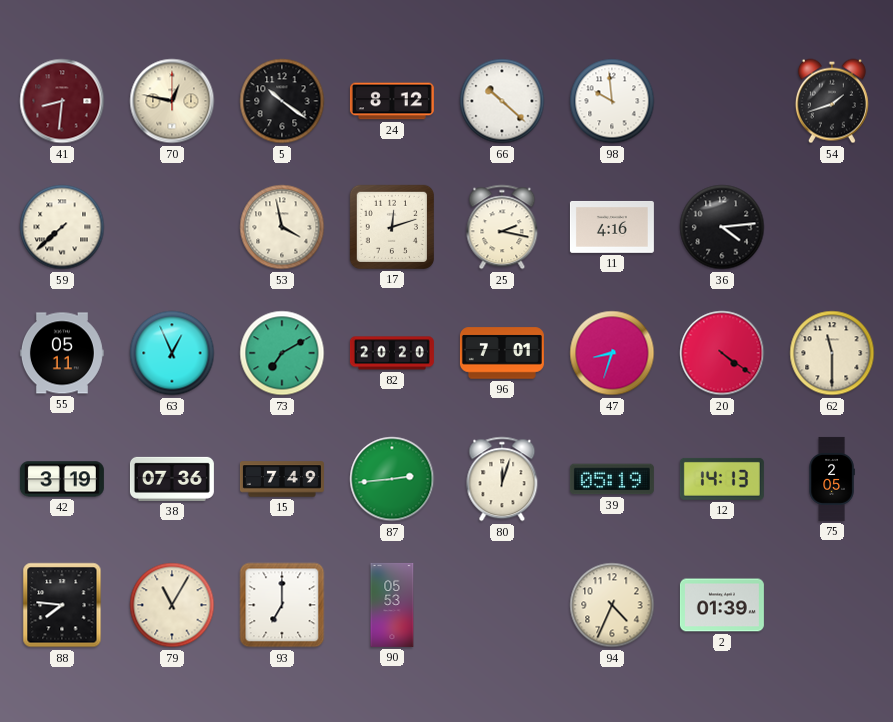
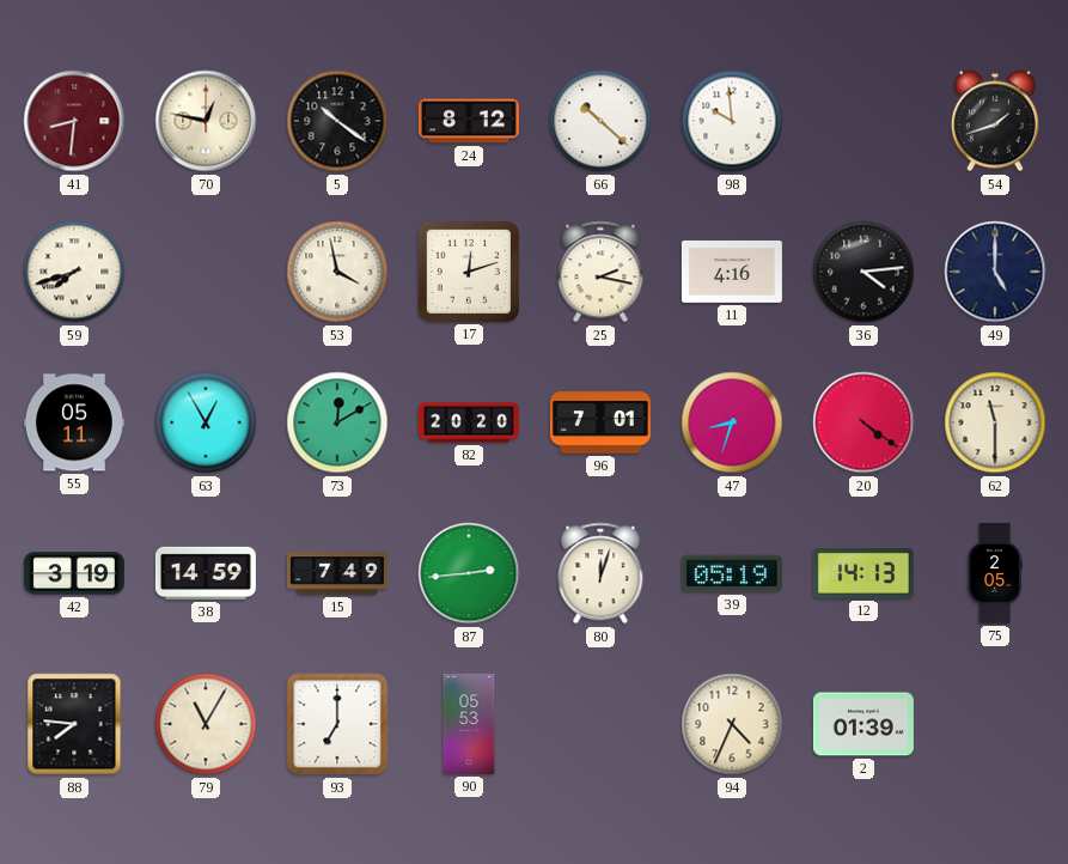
59: 7:38 -> 7:42 (74, 272)
49: none -> 5:00 (995, 272)
63: 12:56 -> 12:55 (206, 422)
73: 7:10 -> 12:10 (337, 422)
38: 07:36 -> 14:59 (206, 573)
